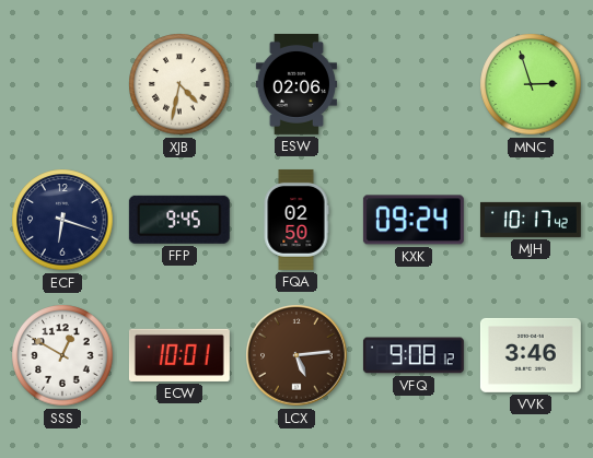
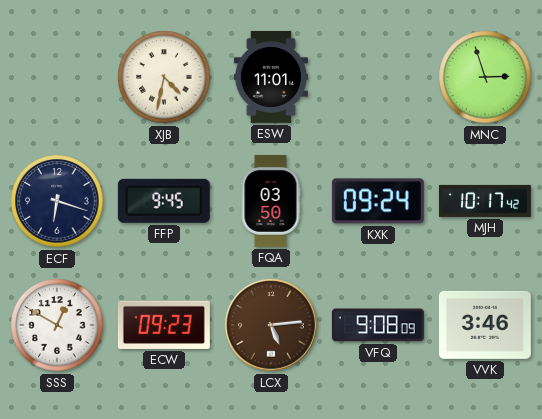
ESW: 02:06 -> 11:01 (271, 77)
FQA: 02:50 -> 03:50 (271, 201)
ECW: 10:01 -> 09:23 (164, 325)
VFQ: 9:08:12 -> 9:08:09 (378, 325)
